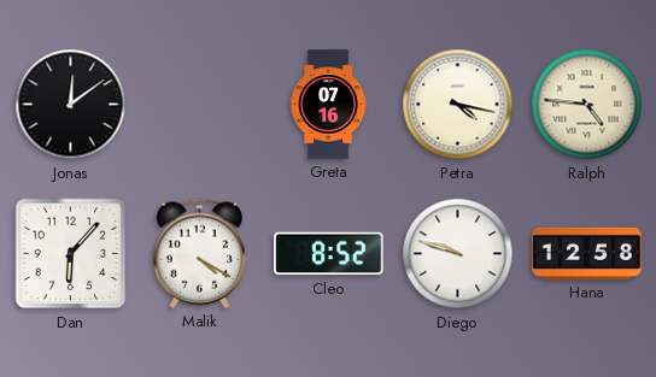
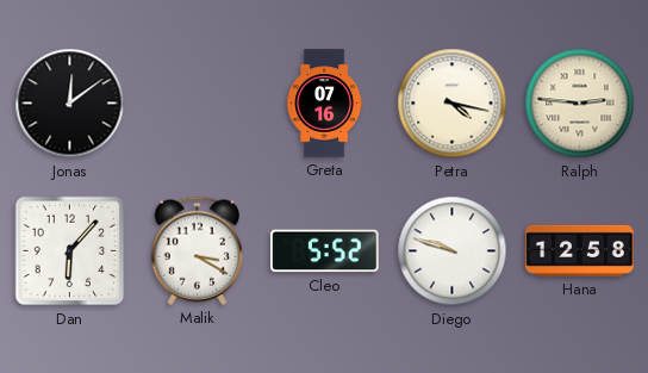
Ralph: 4:46 -> 2:46 (580, 104)
Malik: 4:20 -> 3:20 (198, 250)
Cleo: 8:52 -> 5:52 (325, 251)
